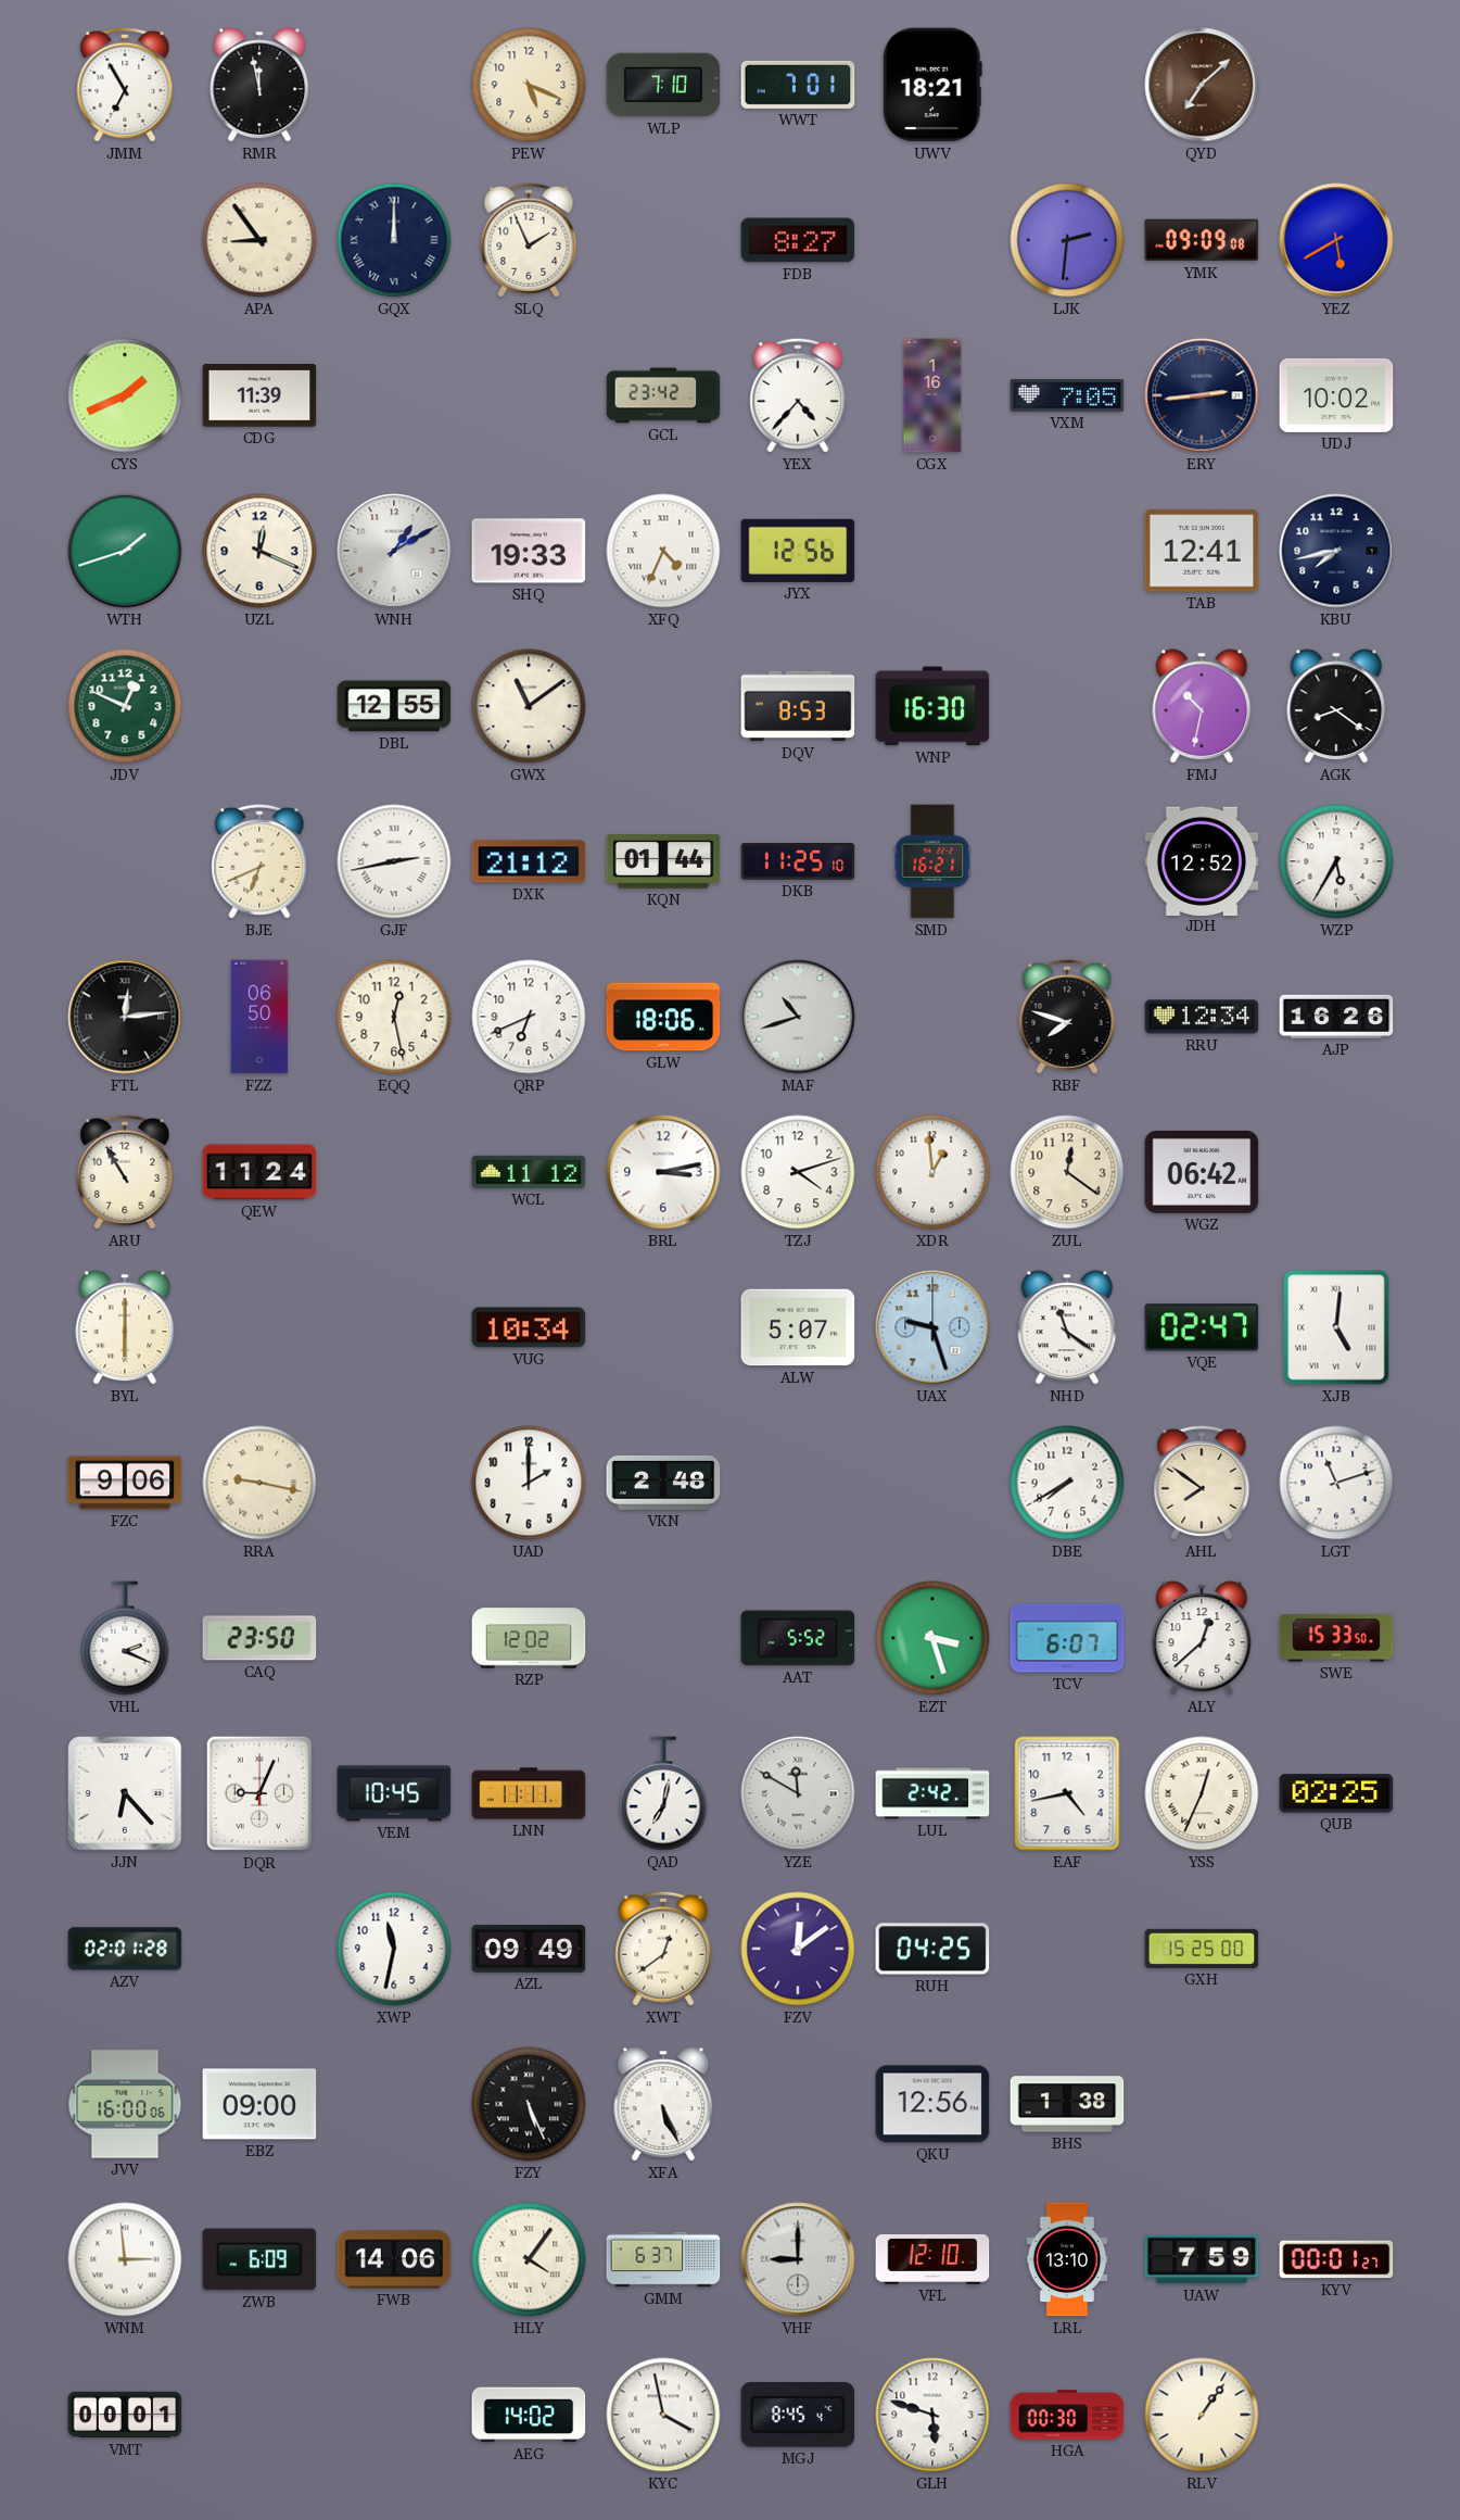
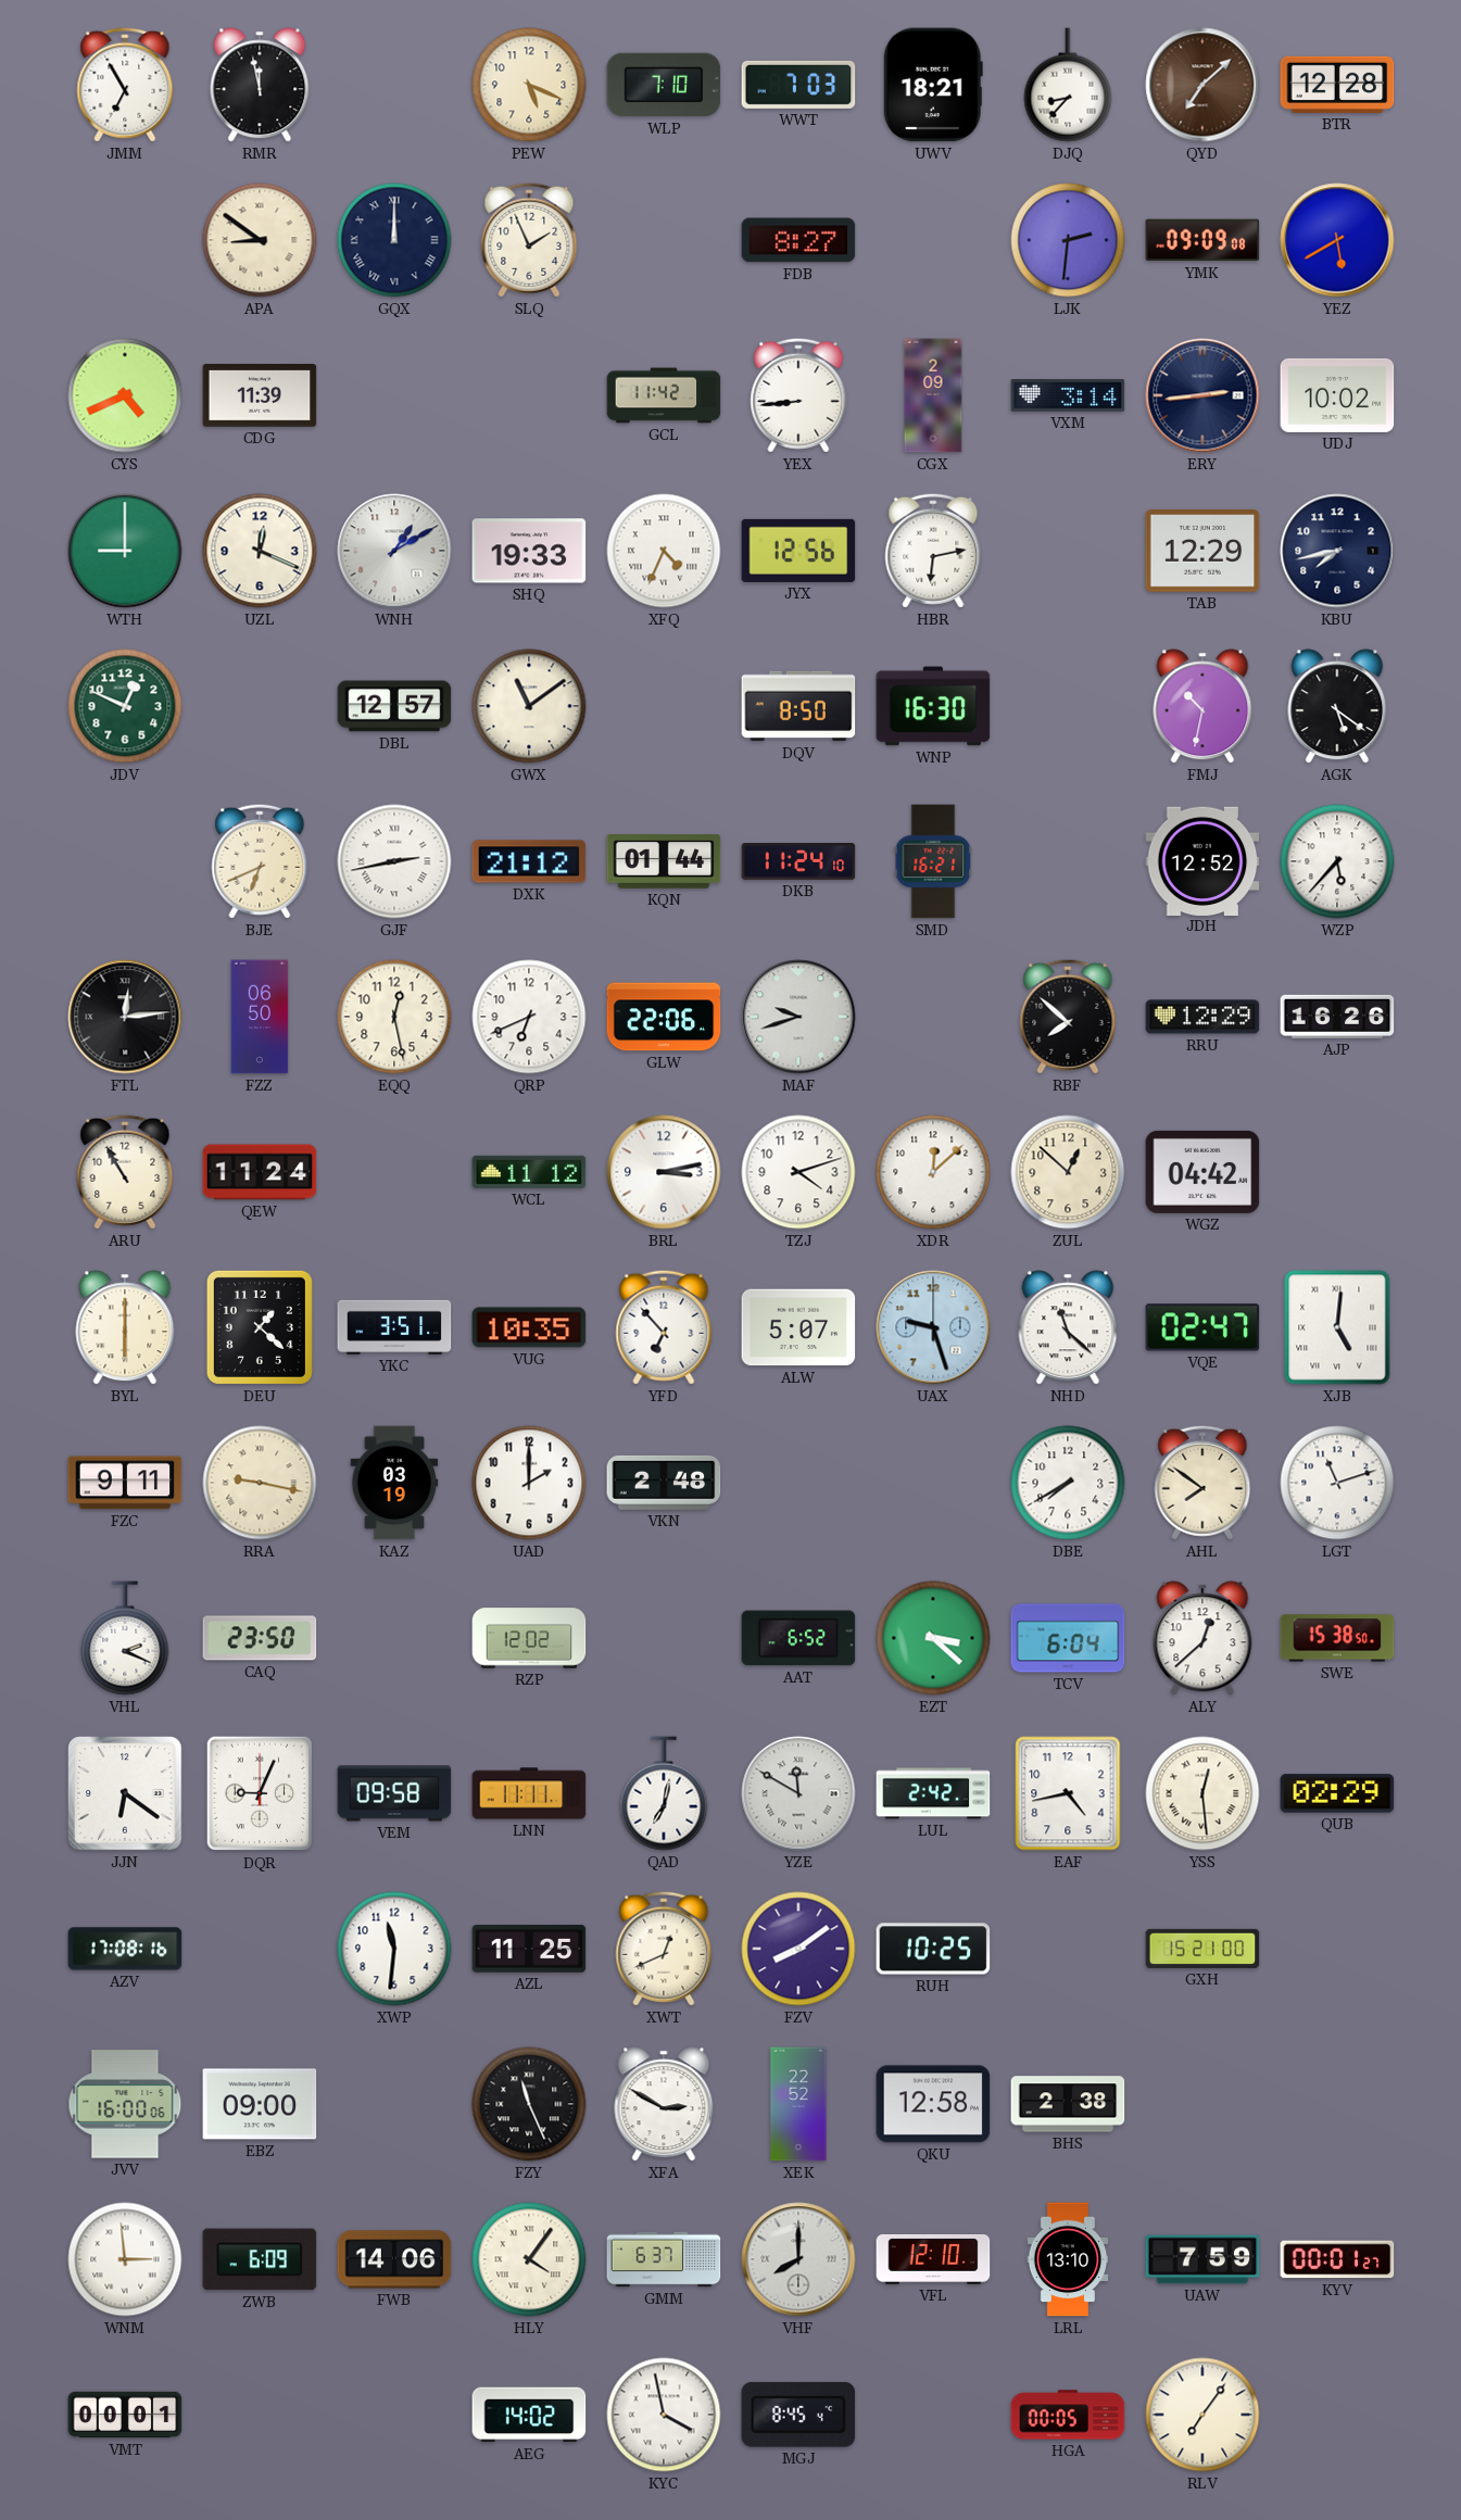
WWT: 7:01 -> 7:03 (798, 85)
DJQ: none -> 8:37 (1068, 85)
BTR: none -> 12:28 (1337, 85)
APA: 8:54 -> 8:51 (260, 240)
CYS: 1:41 -> 4:41 (125, 395)
GCL: 23:42 -> 11:42 (664, 395)
YEX: 4:37 -> 8:44 (798, 395)
CGX: 1:16 -> 2:09 (933, 395)
VXM: 7:05 -> 3:14 (1068, 395)
WTH: 1:42 -> 9:00 (125, 551)
HBR: none -> 6:13 (933, 551)
TAB: 12:41 -> 12:29 (1202, 551)
DBL: 12:55 -> 12:57 (394, 706)
DQV: 8:53 -> 8:50 (798, 706)
AGK: 8:21 -> 5:21 (1337, 706)
DKB: 11:25 -> 11:24 (798, 862)
WZP: 5:35 -> 5:37 (1337, 861)
GLW: 18:06 -> 22:06 (664, 1017)
MAF: 10:42 -> 9:42 (798, 1017)
RBF: 7:48 -> 7:52 (1068, 1017)
RRU: 12:34 -> 12:29 (1202, 1017)
XDR: 12:59 -> 12:08 (933, 1172)
ZUL: 12:21 -> 12:52 (1068, 1172)
WGZ: 06:42 -> 04:42 (1202, 1172)
DEU: none -> 1:22 (260, 1327)
YKC: none -> 3:51 (394, 1327)
VUG: 10:34 -> 10:35 (529, 1327)
YFD: none -> 6:53 (664, 1327)
NHD: 11:21 -> 11:22 (1068, 1327)
FZC: 9:06 -> 9:11 (125, 1483)
KAZ: none -> 03:19 (394, 1483)
AAT: 5:52 -> 6:52 (798, 1638)
EZT: 3:27 -> 3:22 (933, 1638)
TCV: 6:07 -> 6:04 (1068, 1638)
SWE: 15:33 -> 15:38 (1337, 1638)
JJN: 6:23 -> 6:21 (125, 1793)
VEM: 10:45 -> 09:58 (394, 1793)
YSS: 12:34 -> 12:29 (1202, 1793)
QUB: 02:25 -> 02:29 (1337, 1793)
AZV: 02:01 -> 17:08 (125, 1949)
XWP: 11:32 -> 11:31 (394, 1949)
AZL: 09:49 -> 11:25 (529, 1950)
XWT: 12:39 -> 12:41 (664, 1949)
FZV: 12:09 -> 8:09 (798, 1949)
RUH: 04:25 -> 10:25 (933, 1949)
GXH: 15:25 -> 15:21 (1202, 1949)
FZY: 5:26 -> 11:26 (529, 2104)
XFA: 5:26 -> 2:50 (664, 2104)
XEK: none -> 22:52 (798, 2104)
QKU: 12:56 -> 12:58 (933, 2104)
BHS: 1:38 -> 2:38 (1068, 2104)
VHF: 9:00 -> 8:00 (798, 2259)
GLH: 5:48 -> none (932, 2415)
HGA: 00:30 -> 00:05 (1068, 2415)
RLV: 1:06 -> 7:06 (1202, 2415)
